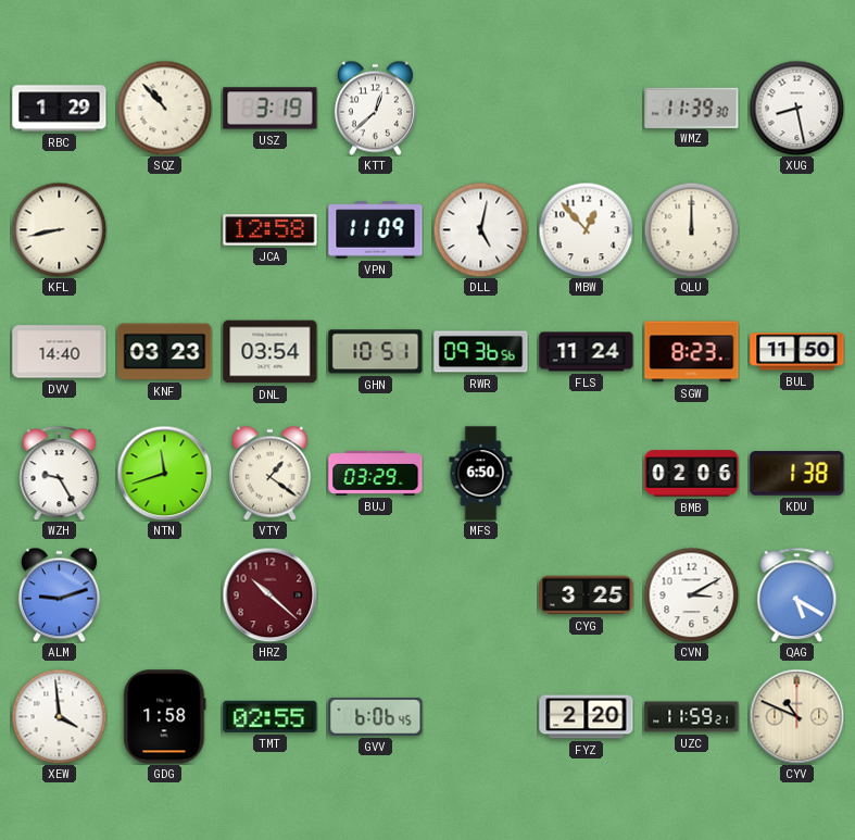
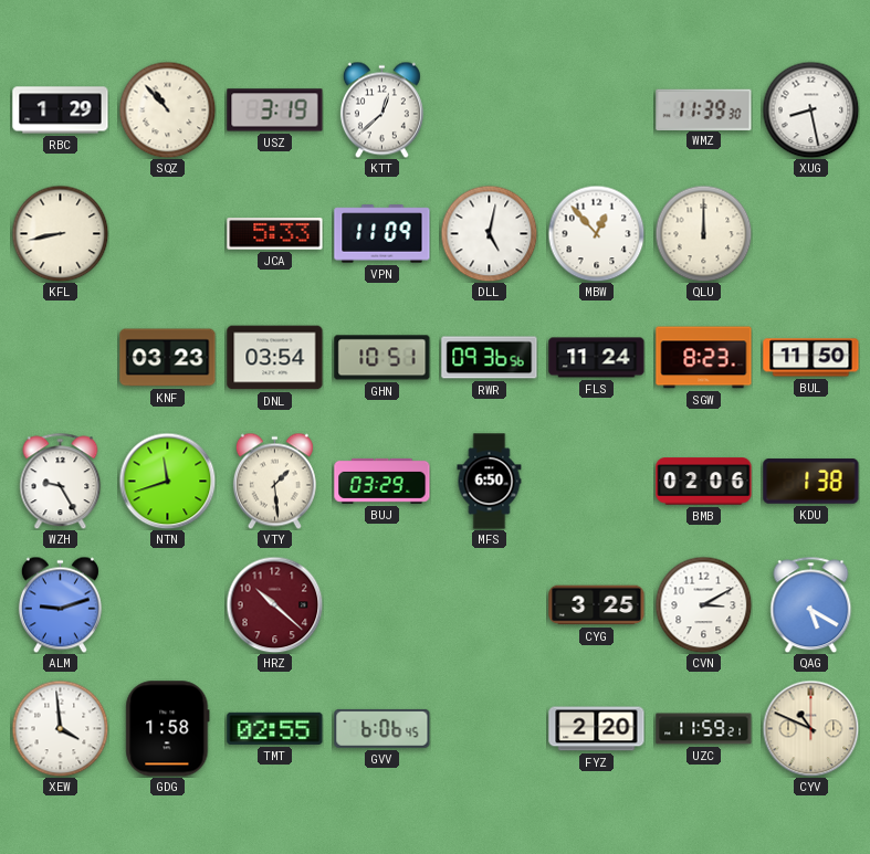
JCA: 12:58 -> 5:33 (275, 234)
DVV: 14:40 -> none (60, 352)
VTY: 1:21 -> 1:29 (274, 481)
